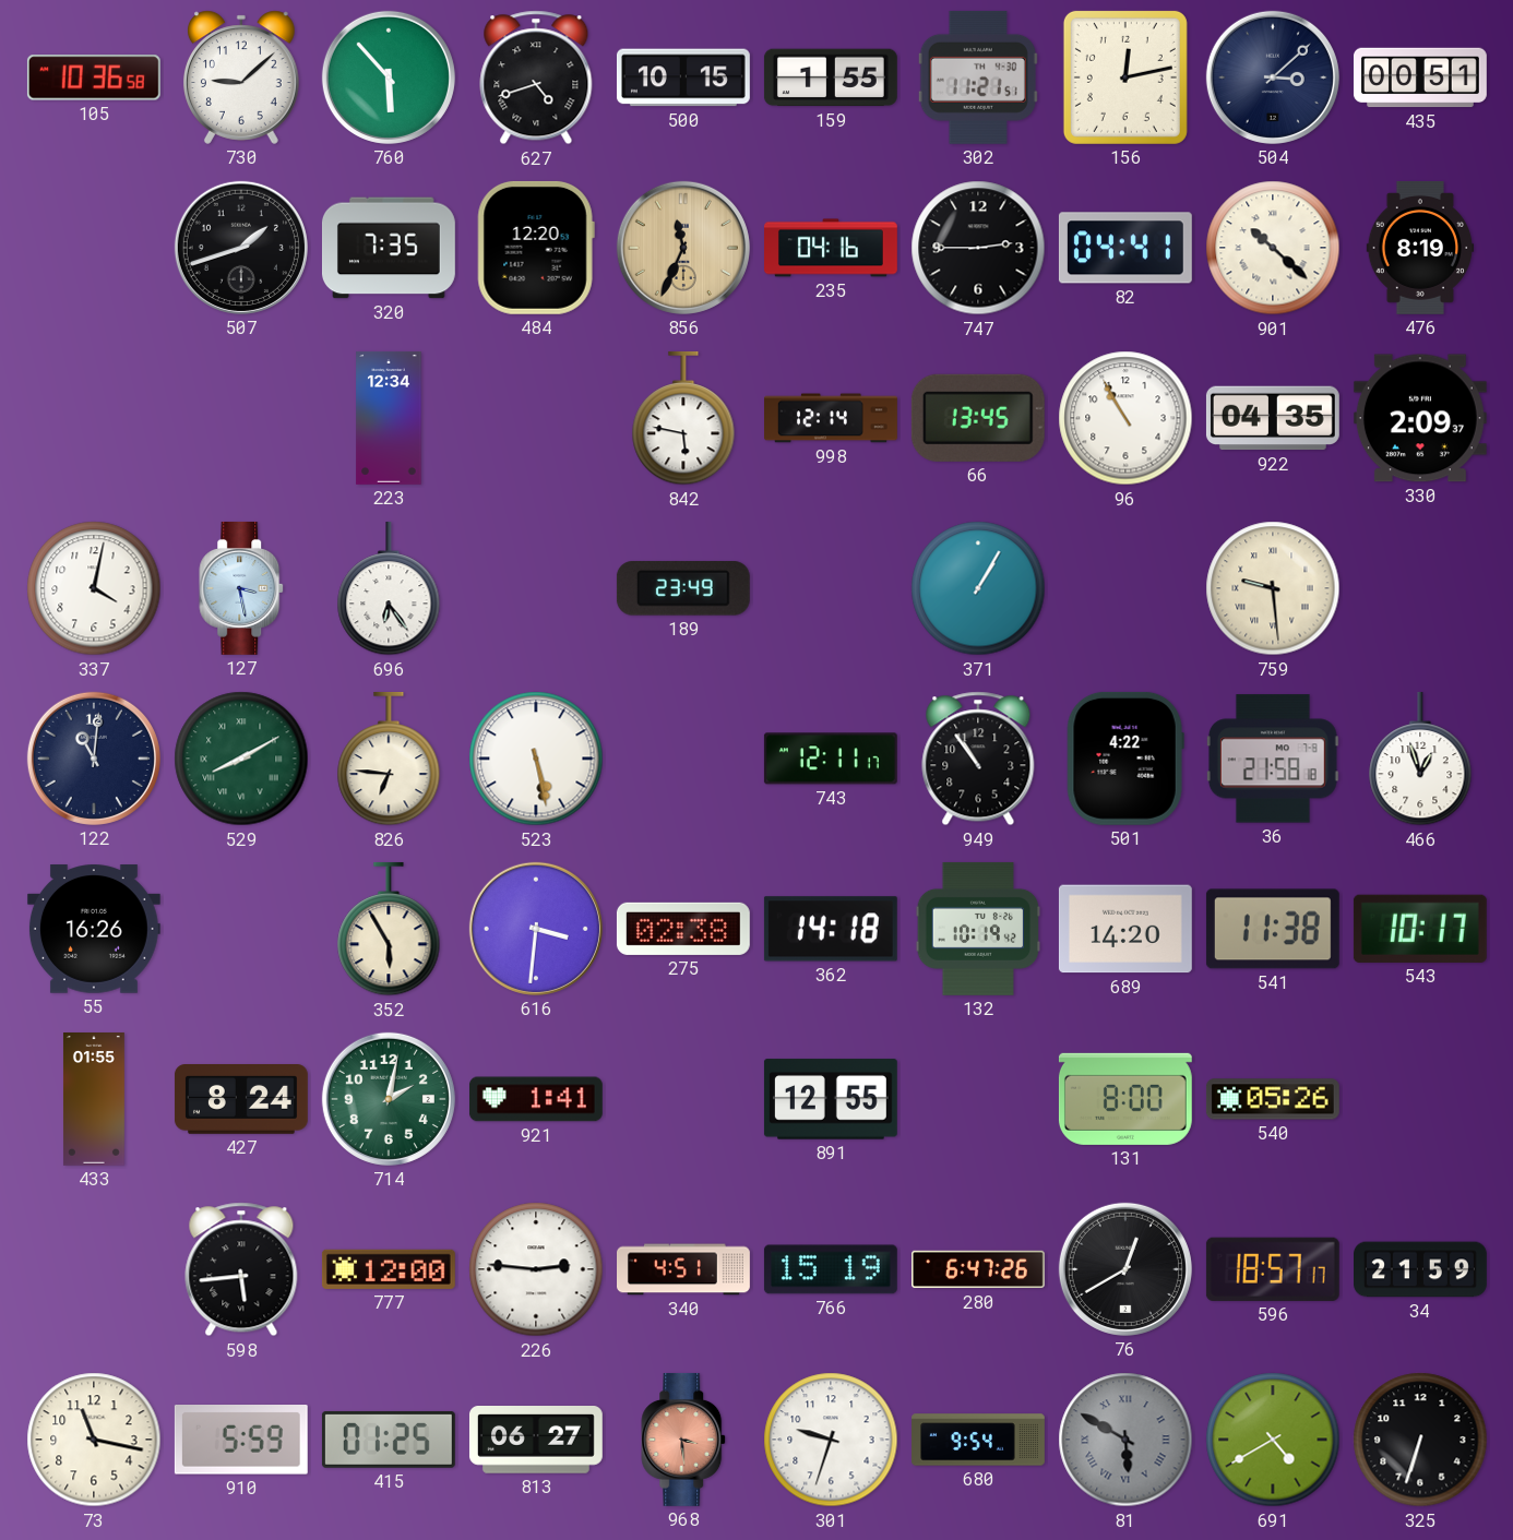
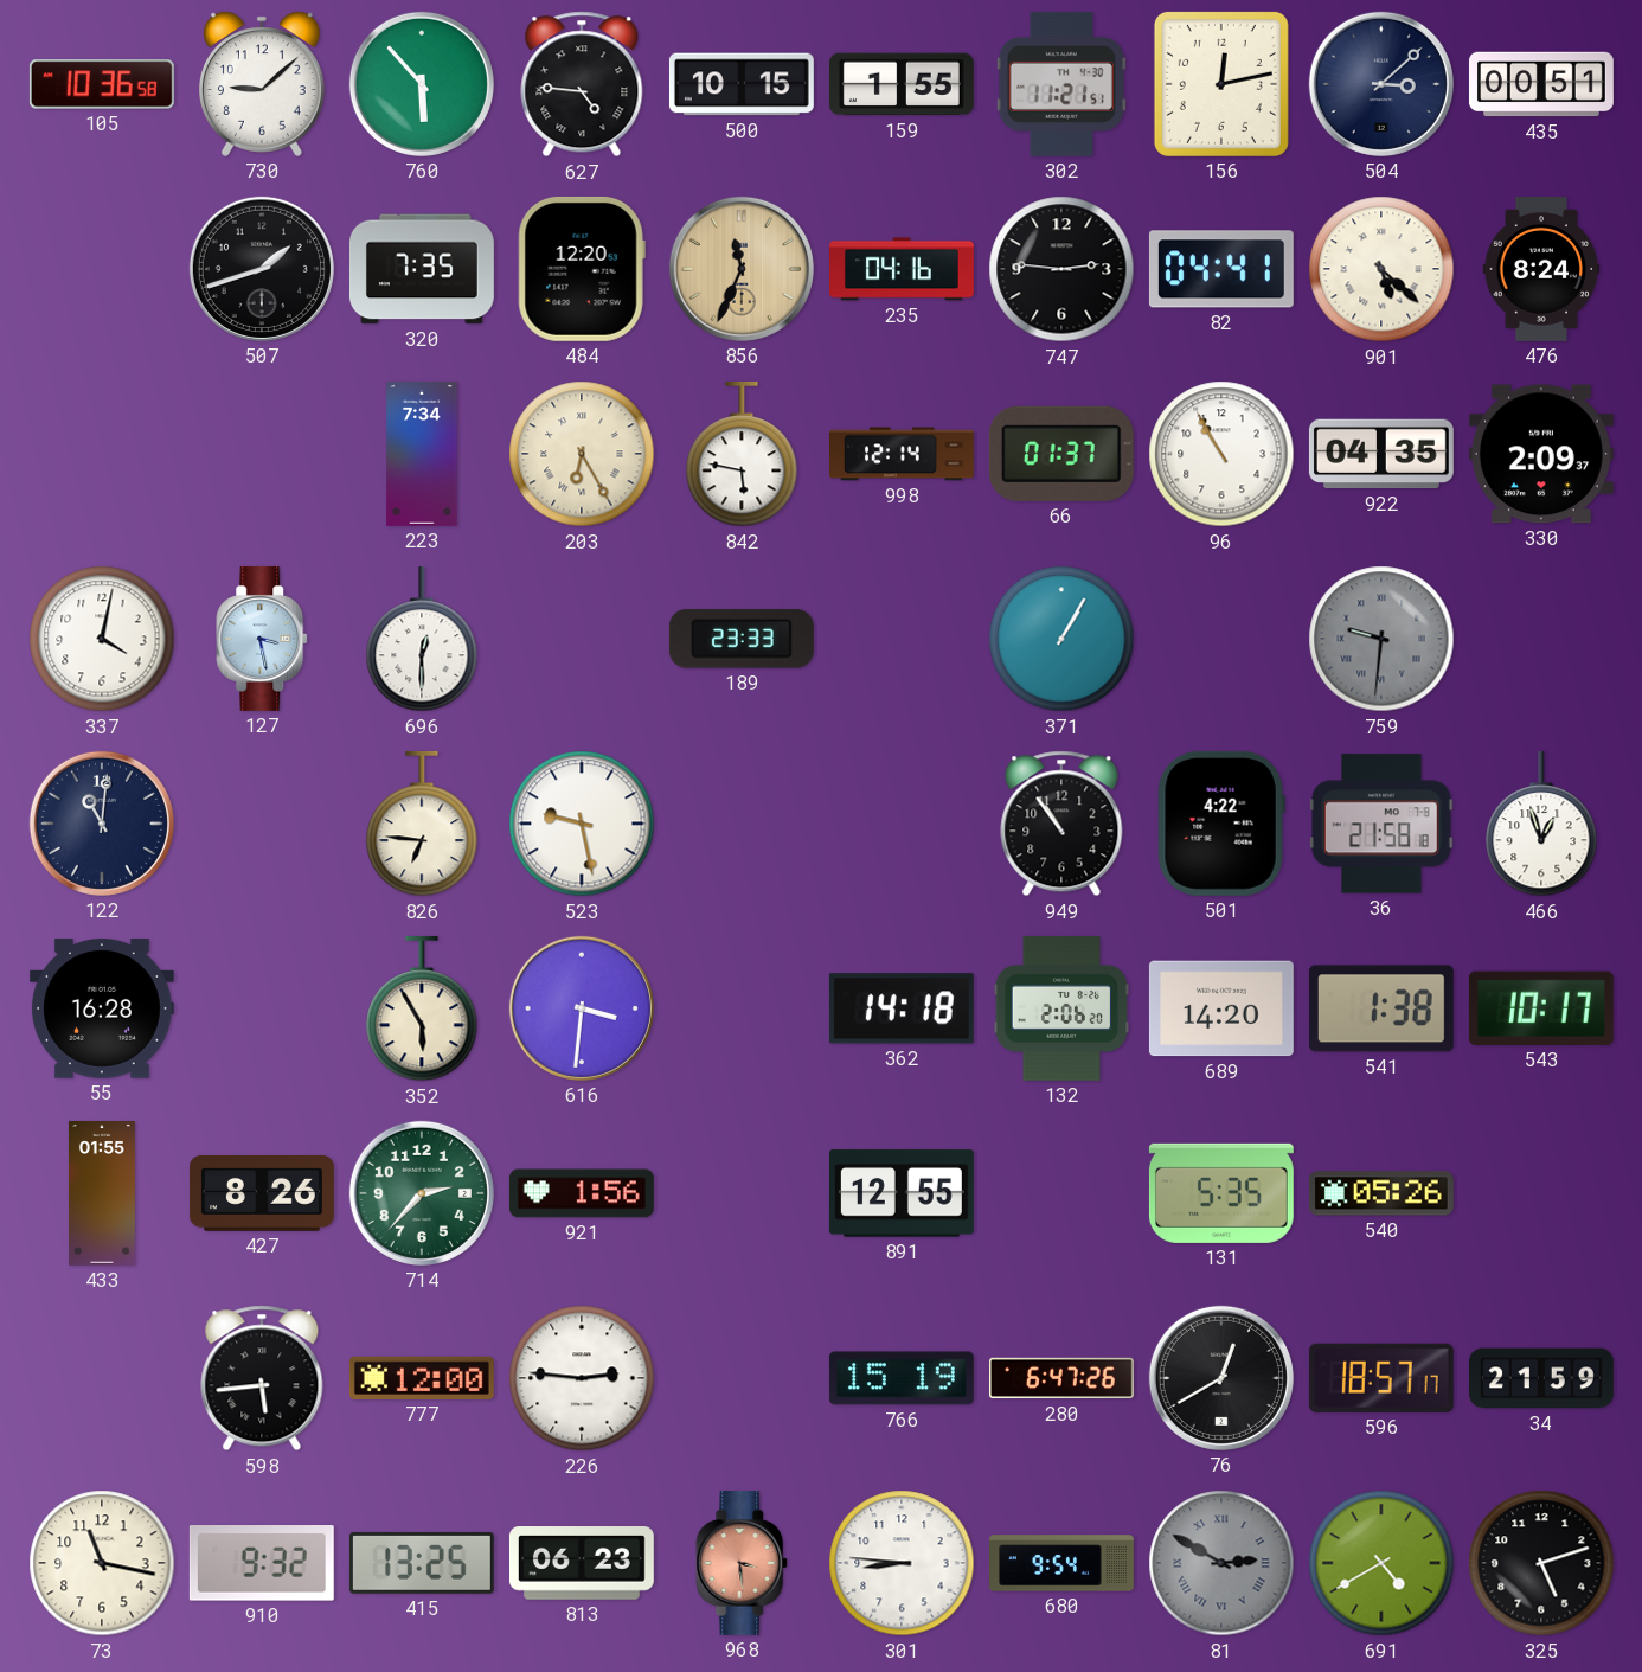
627: 4:42 -> 4:46 (582, 84)
747: 2:45 -> 2:46 (1061, 269)
901: 10:22 -> 5:22 (1381, 269)
476: 8:19 -> 8:24 (1541, 270)
223: 12:34 -> 7:34 (422, 455)
203: none -> 6:25 (582, 454)
66: 13:45 -> 01:37 (1061, 454)
696: 6:24 -> 12:30 (422, 639)
189: 23:49 -> 23:33 (742, 639)
759: 9:29 -> 9:31 (1381, 639)
759 dial: cream -> grey (1381, 639)
529: 8:10 -> none (241, 759)
523: 5:28 -> 9:28 (582, 824)
743: 12:11 -> none (831, 759)
55: 16:26 -> 16:28 (102, 1008)
275: 02:38 -> none (683, 929)
132: 10:19 -> 2:06 (1060, 1008)
541: 11:38 -> 1:38 (1381, 1008)
427: 8:24 -> 8:26 (262, 1193)
714: 2:02 -> 2:37 (422, 1193)
921: 1:41 -> 1:56 (582, 1193)
131: 8:00 -> 5:35 (1221, 1193)
340: 4:51 -> none (684, 1269)
910: 5:59 -> 9:32 (262, 1564)
415: 01:25 -> 13:25 (422, 1563)
813: 06:27 -> 06:23 (582, 1564)
301: 9:33 -> 8:46 (902, 1563)
81: 5:50 -> 2:50 (1221, 1563)
325: 6:33 -> 5:12 (1541, 1563)
